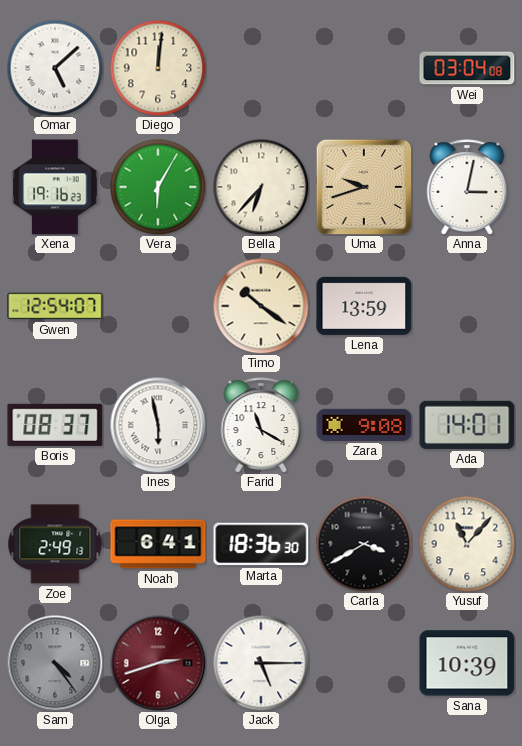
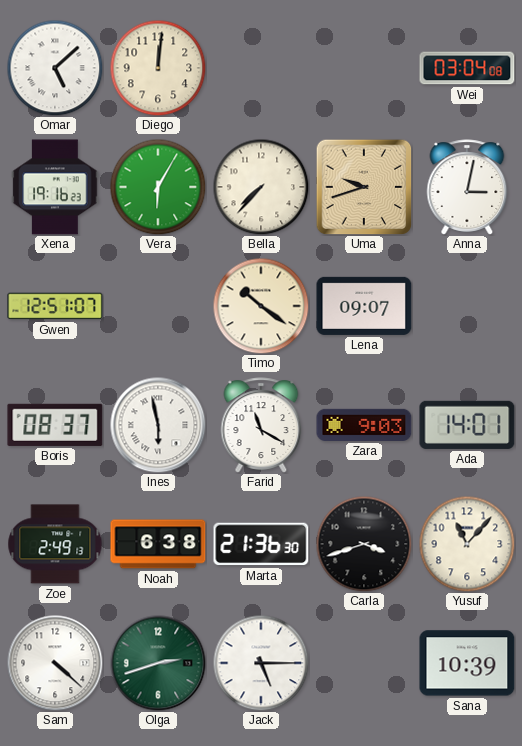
Bella: 6:37 -> 7:37 (261, 187)
Gwen: 12:54 -> 12:51 (55, 306)
Lena: 13:59 -> 09:07 (364, 306)
Zara: 9:08 -> 9:03 (364, 425)
Noah: 6:41 -> 6:38 (158, 544)
Marta: 18:36 -> 21:36 (261, 544)
Carla: 3:40 -> 3:42 (364, 544)
Sam: 4:24 -> 4:22 (55, 663)
Sam dial: grey -> white (55, 663)
Olga dial: burgundy -> green (158, 663)
